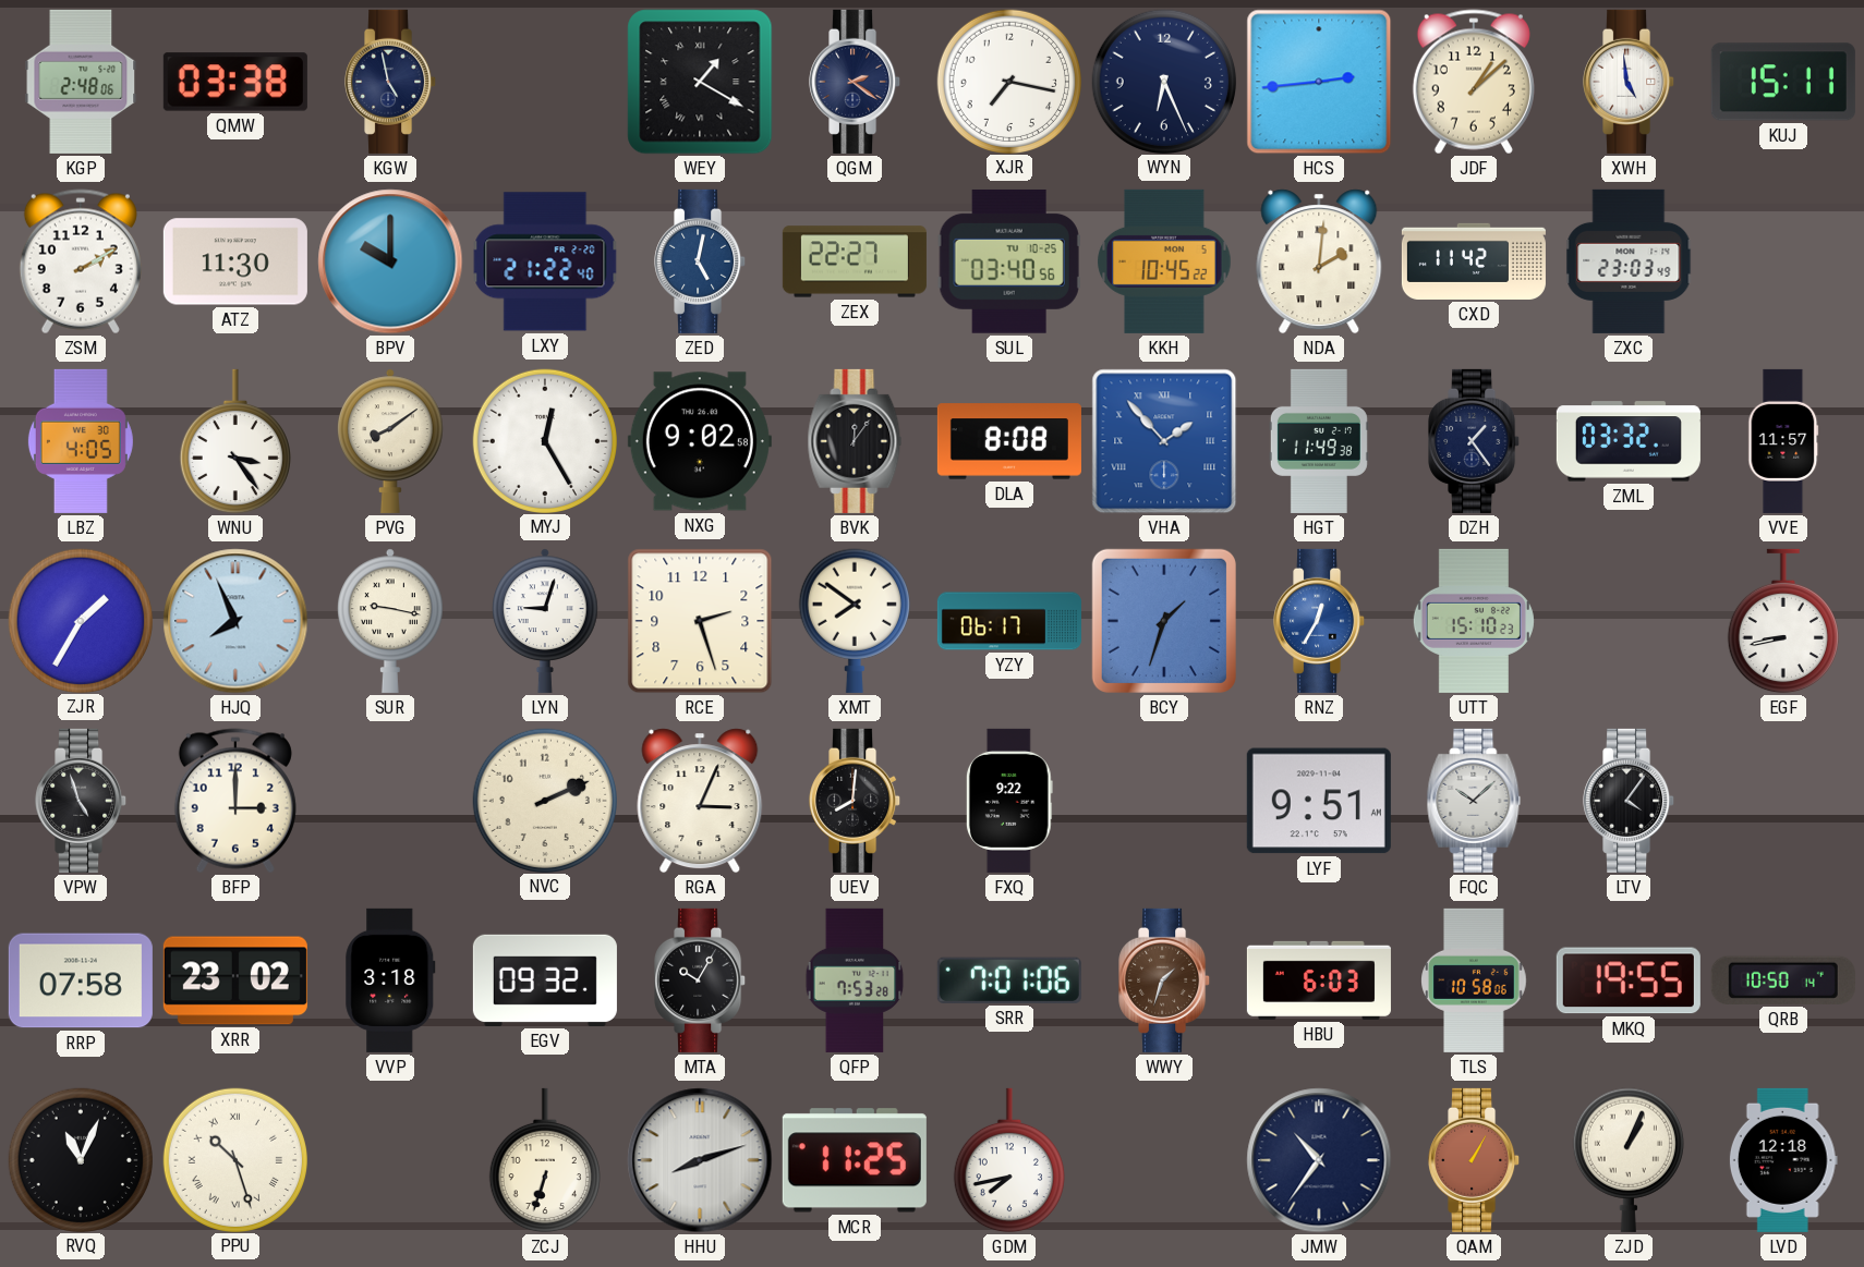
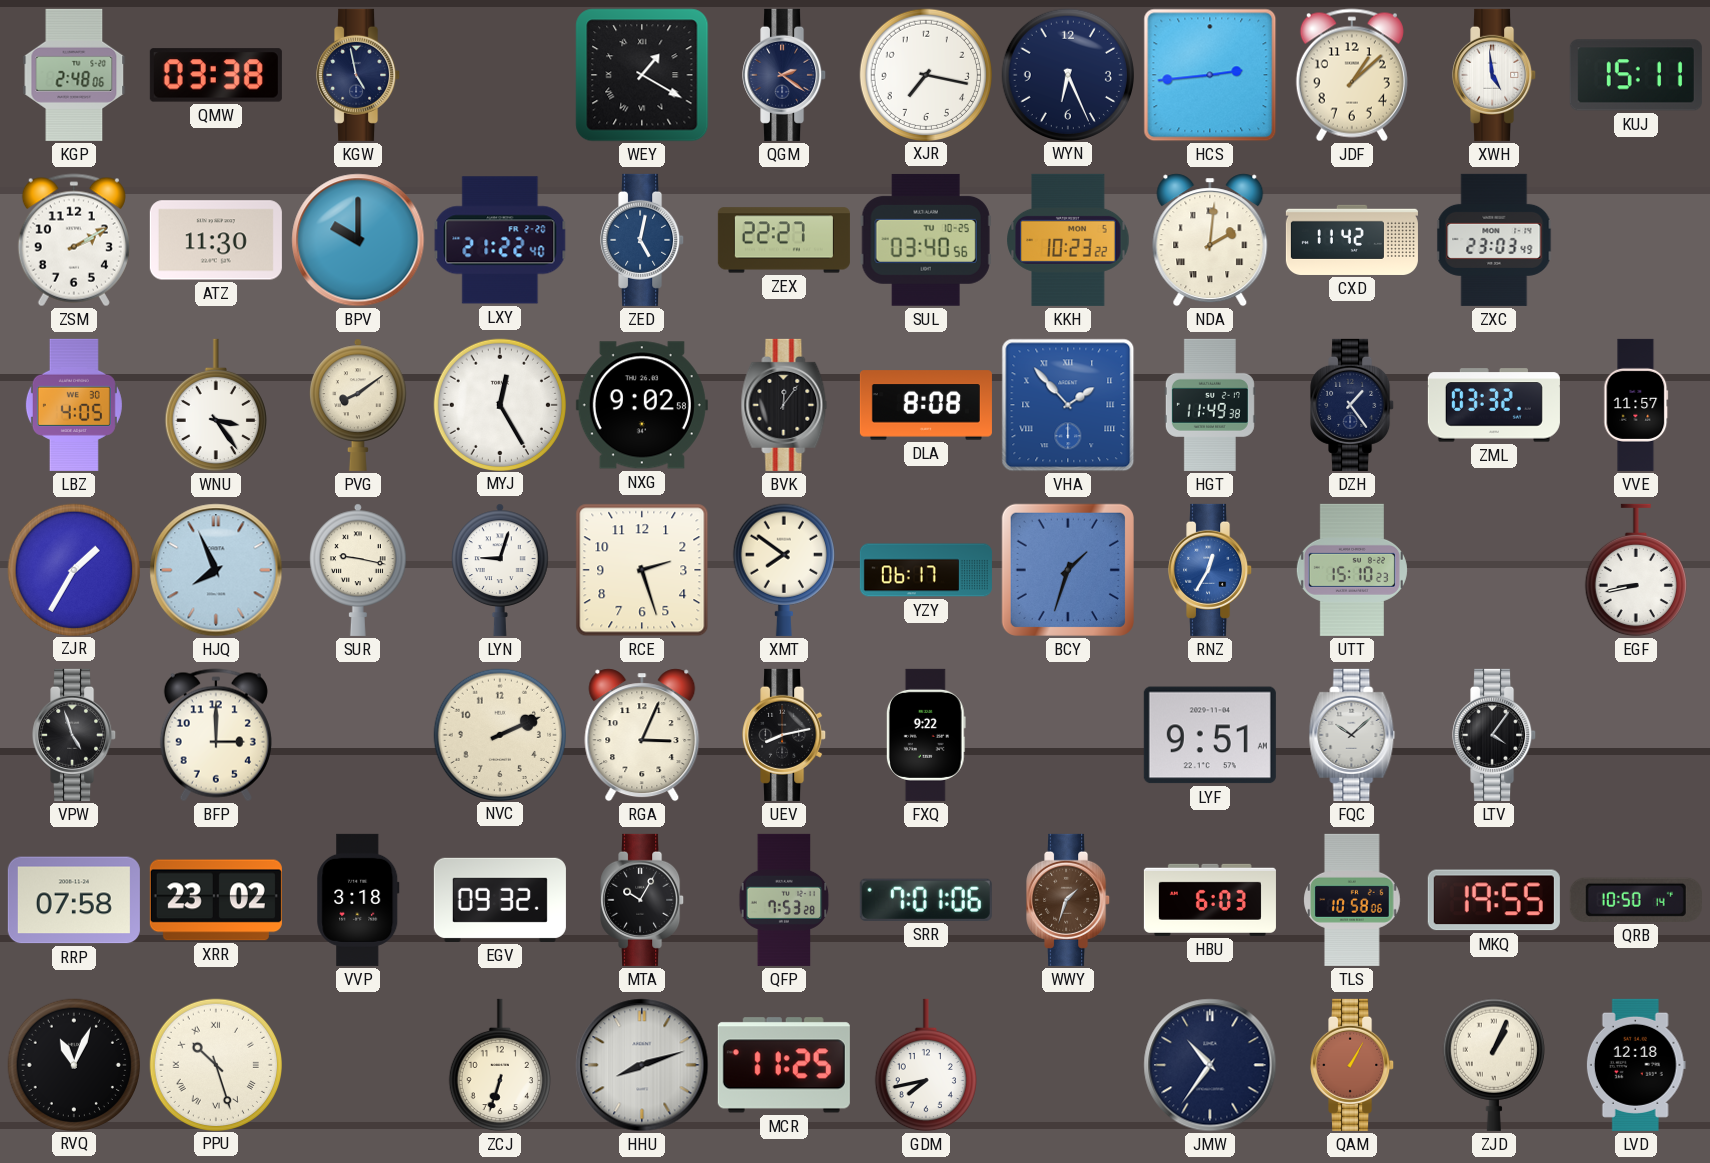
KKH: 10:45 -> 10:23 (1068, 240)
UEV: 8:01 -> 8:13 (785, 735)
